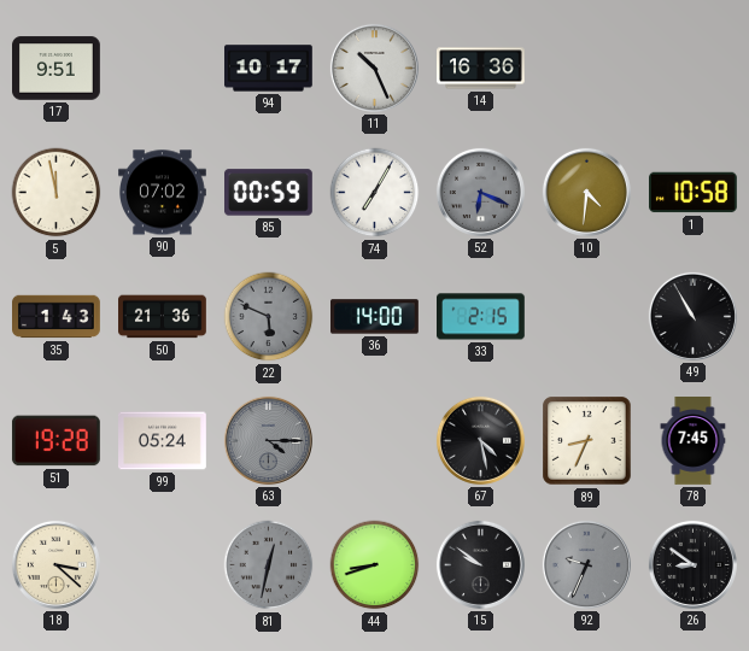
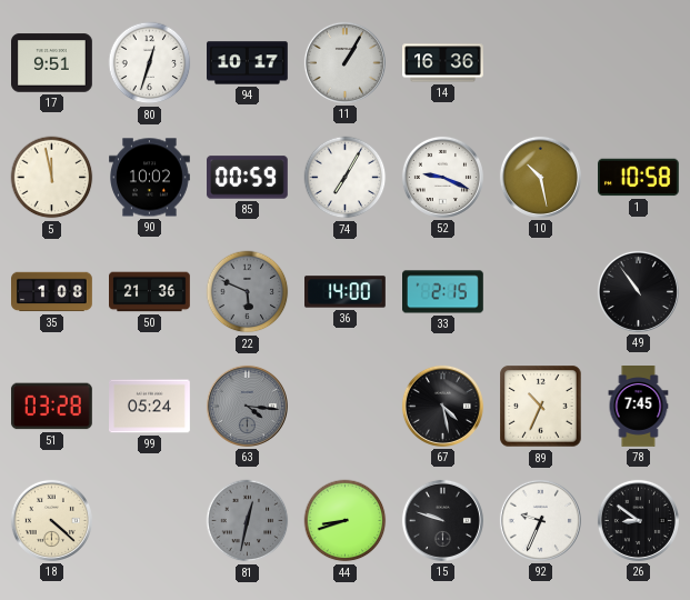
80: none -> 12:33 (150, 63)
11: 10:26 -> 1:05 (344, 62)
90: 07:02 -> 10:02 (150, 178)
52: 6:19 -> 9:19 (442, 177)
52 dial: grey -> white (442, 177)
10: 4:31 -> 10:28 (540, 177)
35: 1:43 -> 1:08 (52, 292)
49: 10:55 -> 10:54 (638, 291)
51: 19:28 -> 03:28 (51, 407)
63: 4:15 -> 4:16 (247, 406)
89: 8:34 -> 10:34 (541, 407)
18: 3:22 -> 4:22 (51, 520)
15: 9:51 -> 9:48 (442, 520)
92 dial: grey -> white (540, 520)
